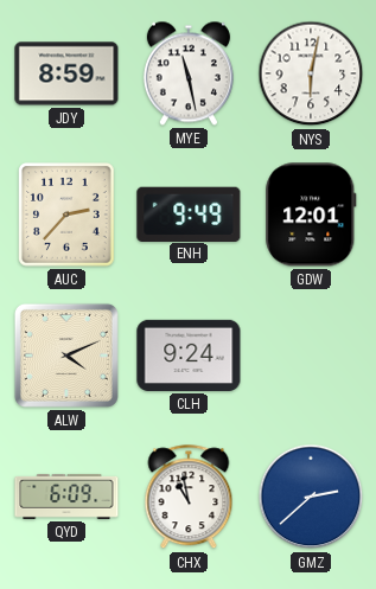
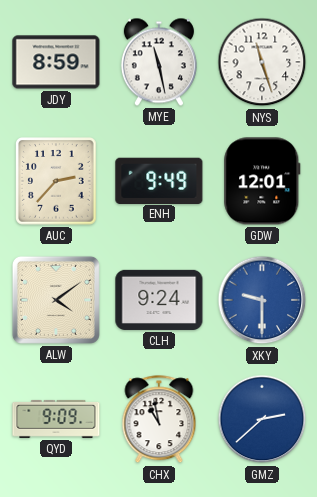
NYS: 6:02 -> 11:27 (262, 62)
ALW: 4:11 -> 4:09 (56, 300)
XKY: none -> 9:30 (262, 300)
QYD: 6:09 -> 9:09 (56, 419)
